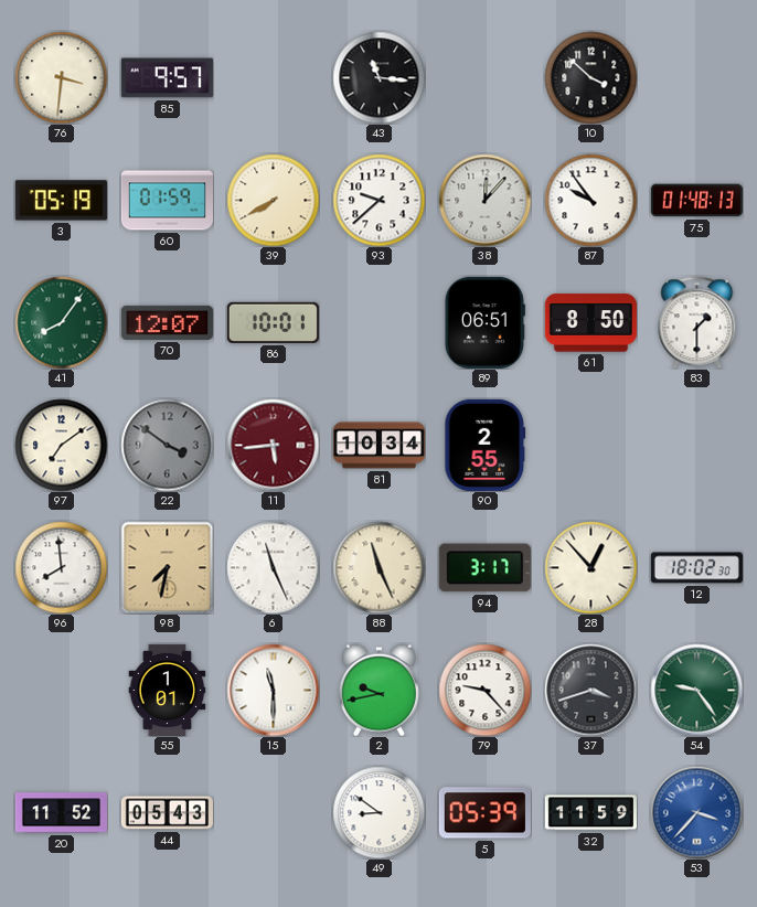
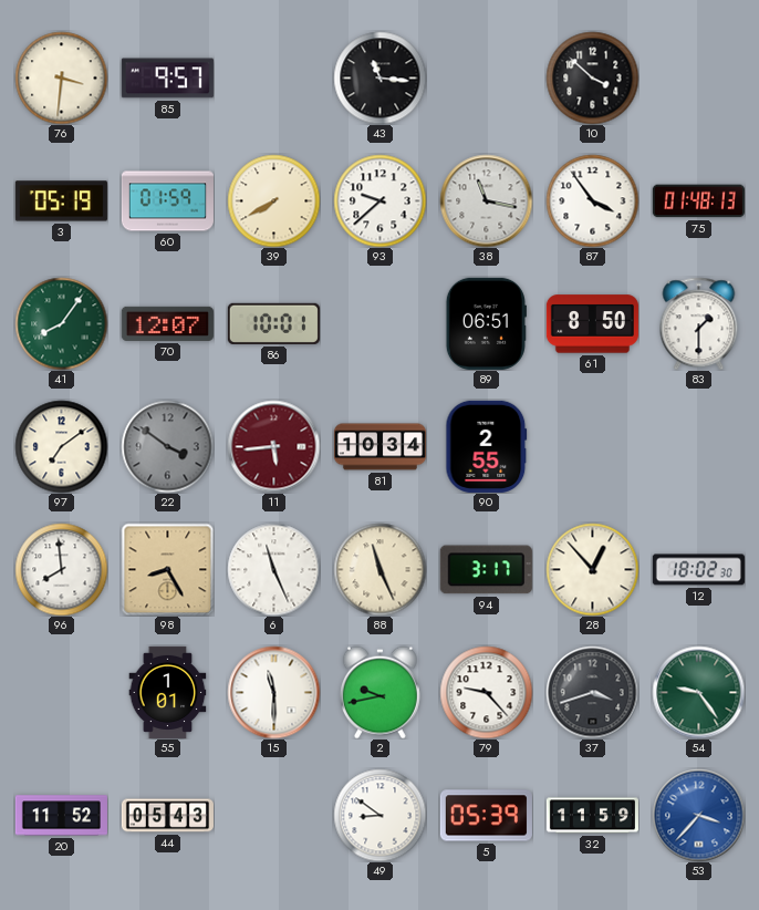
38: 12:07 -> 11:17 (486, 200)
87: 9:54 -> 3:54 (592, 200)
98: 7:32 -> 8:25 (167, 569)
